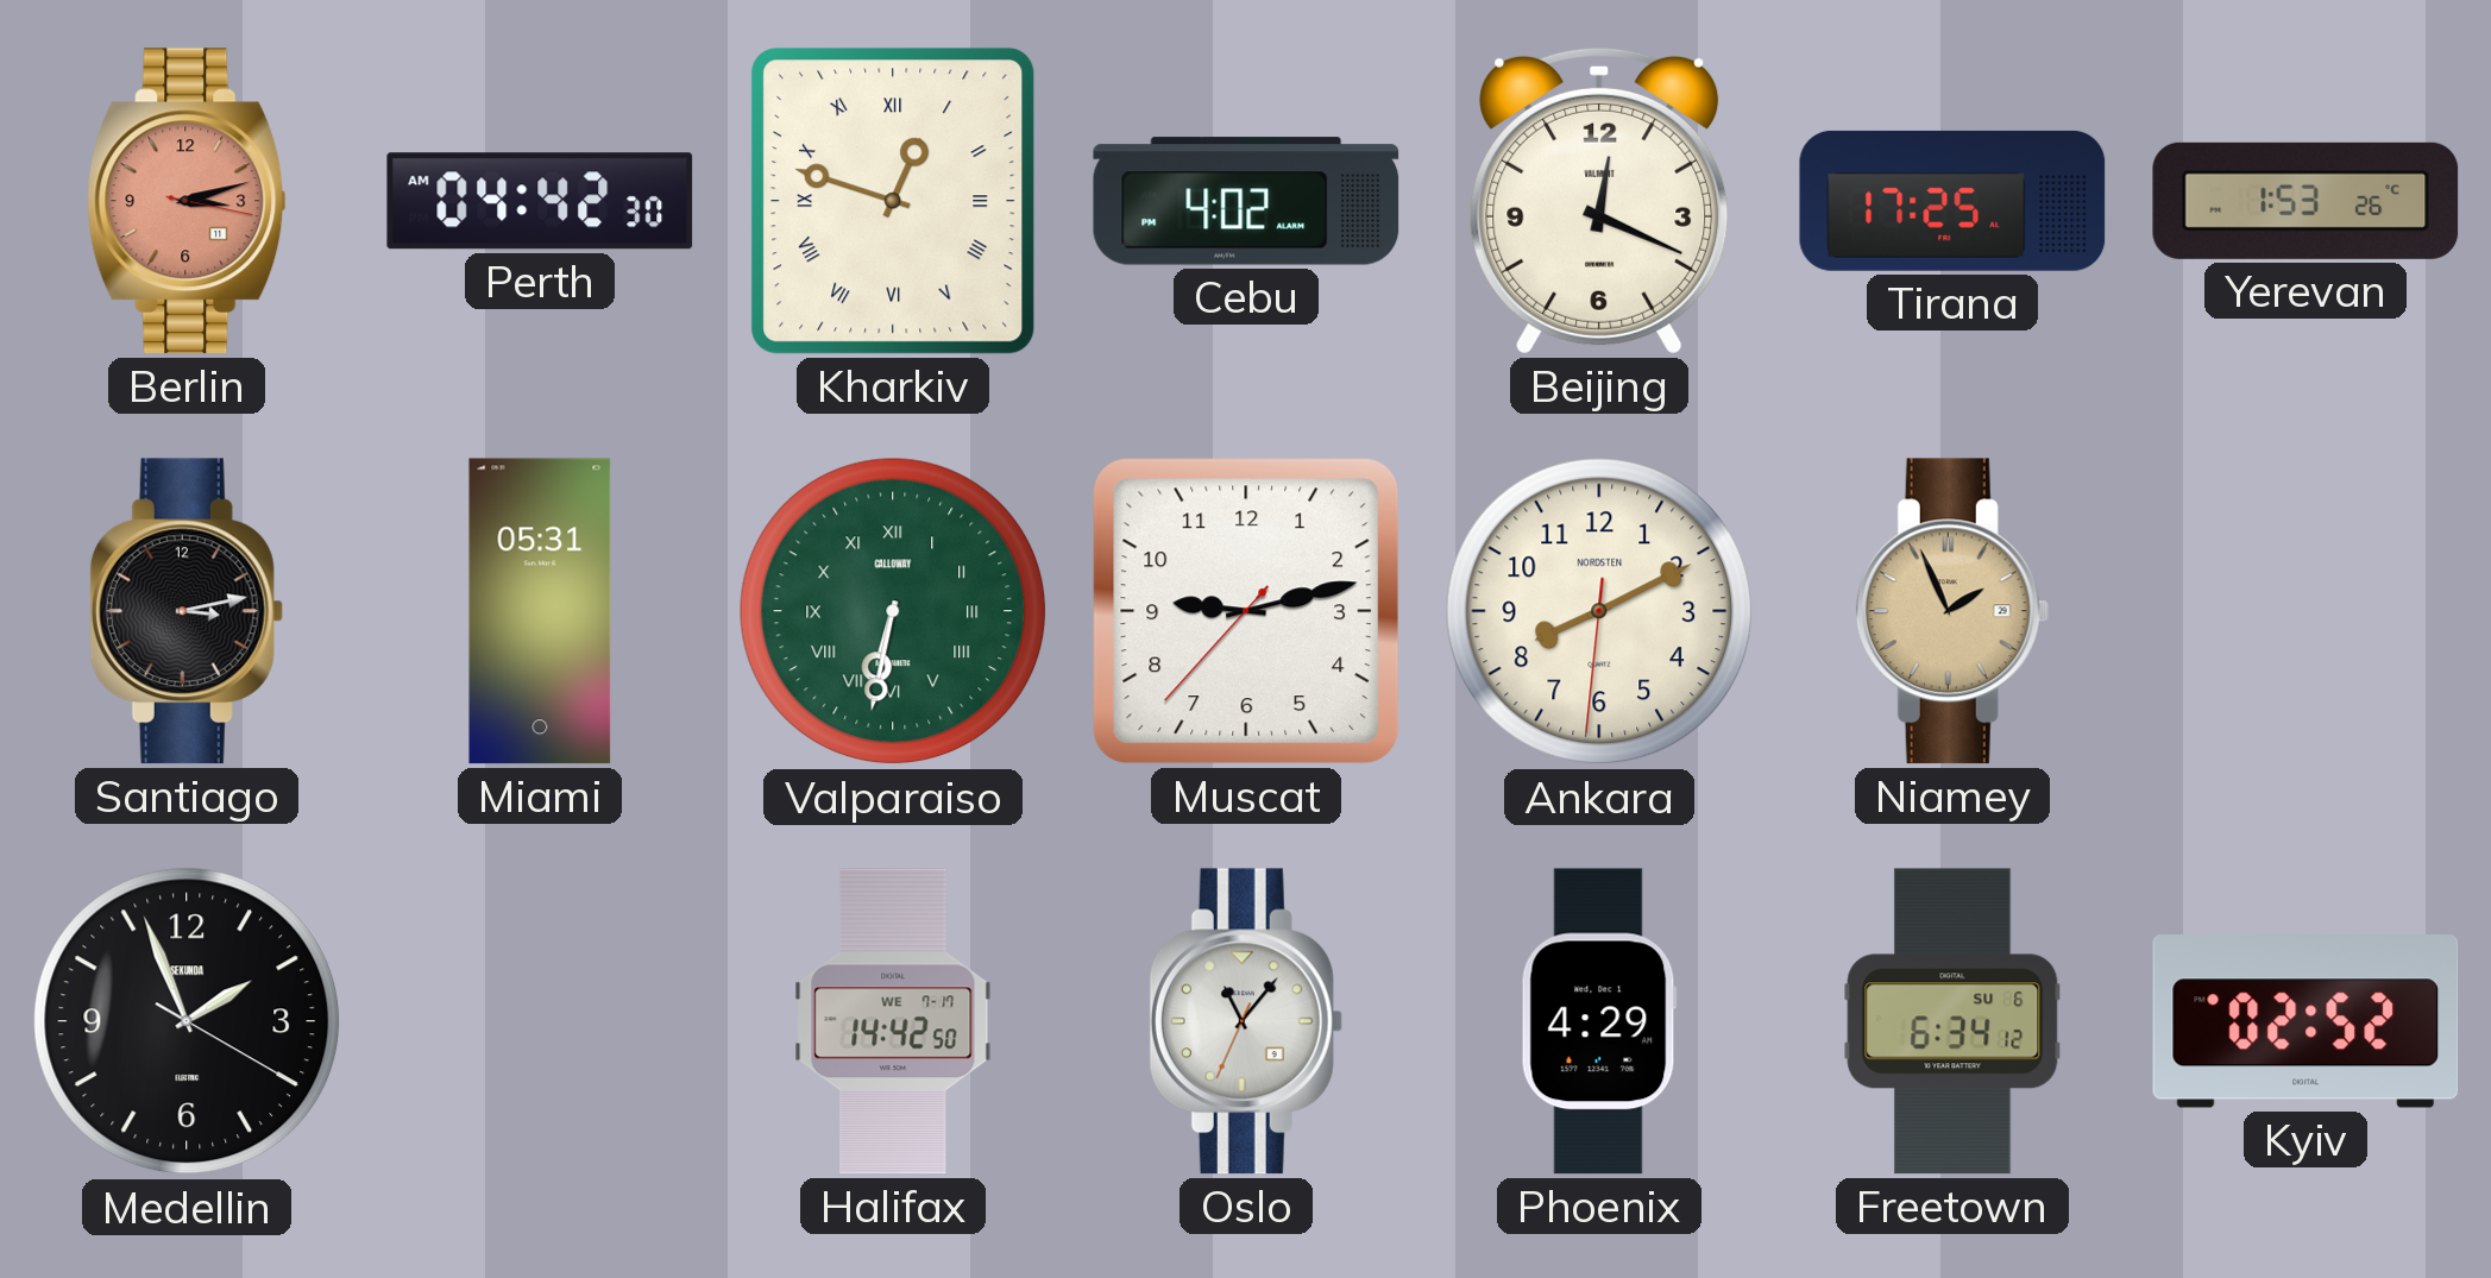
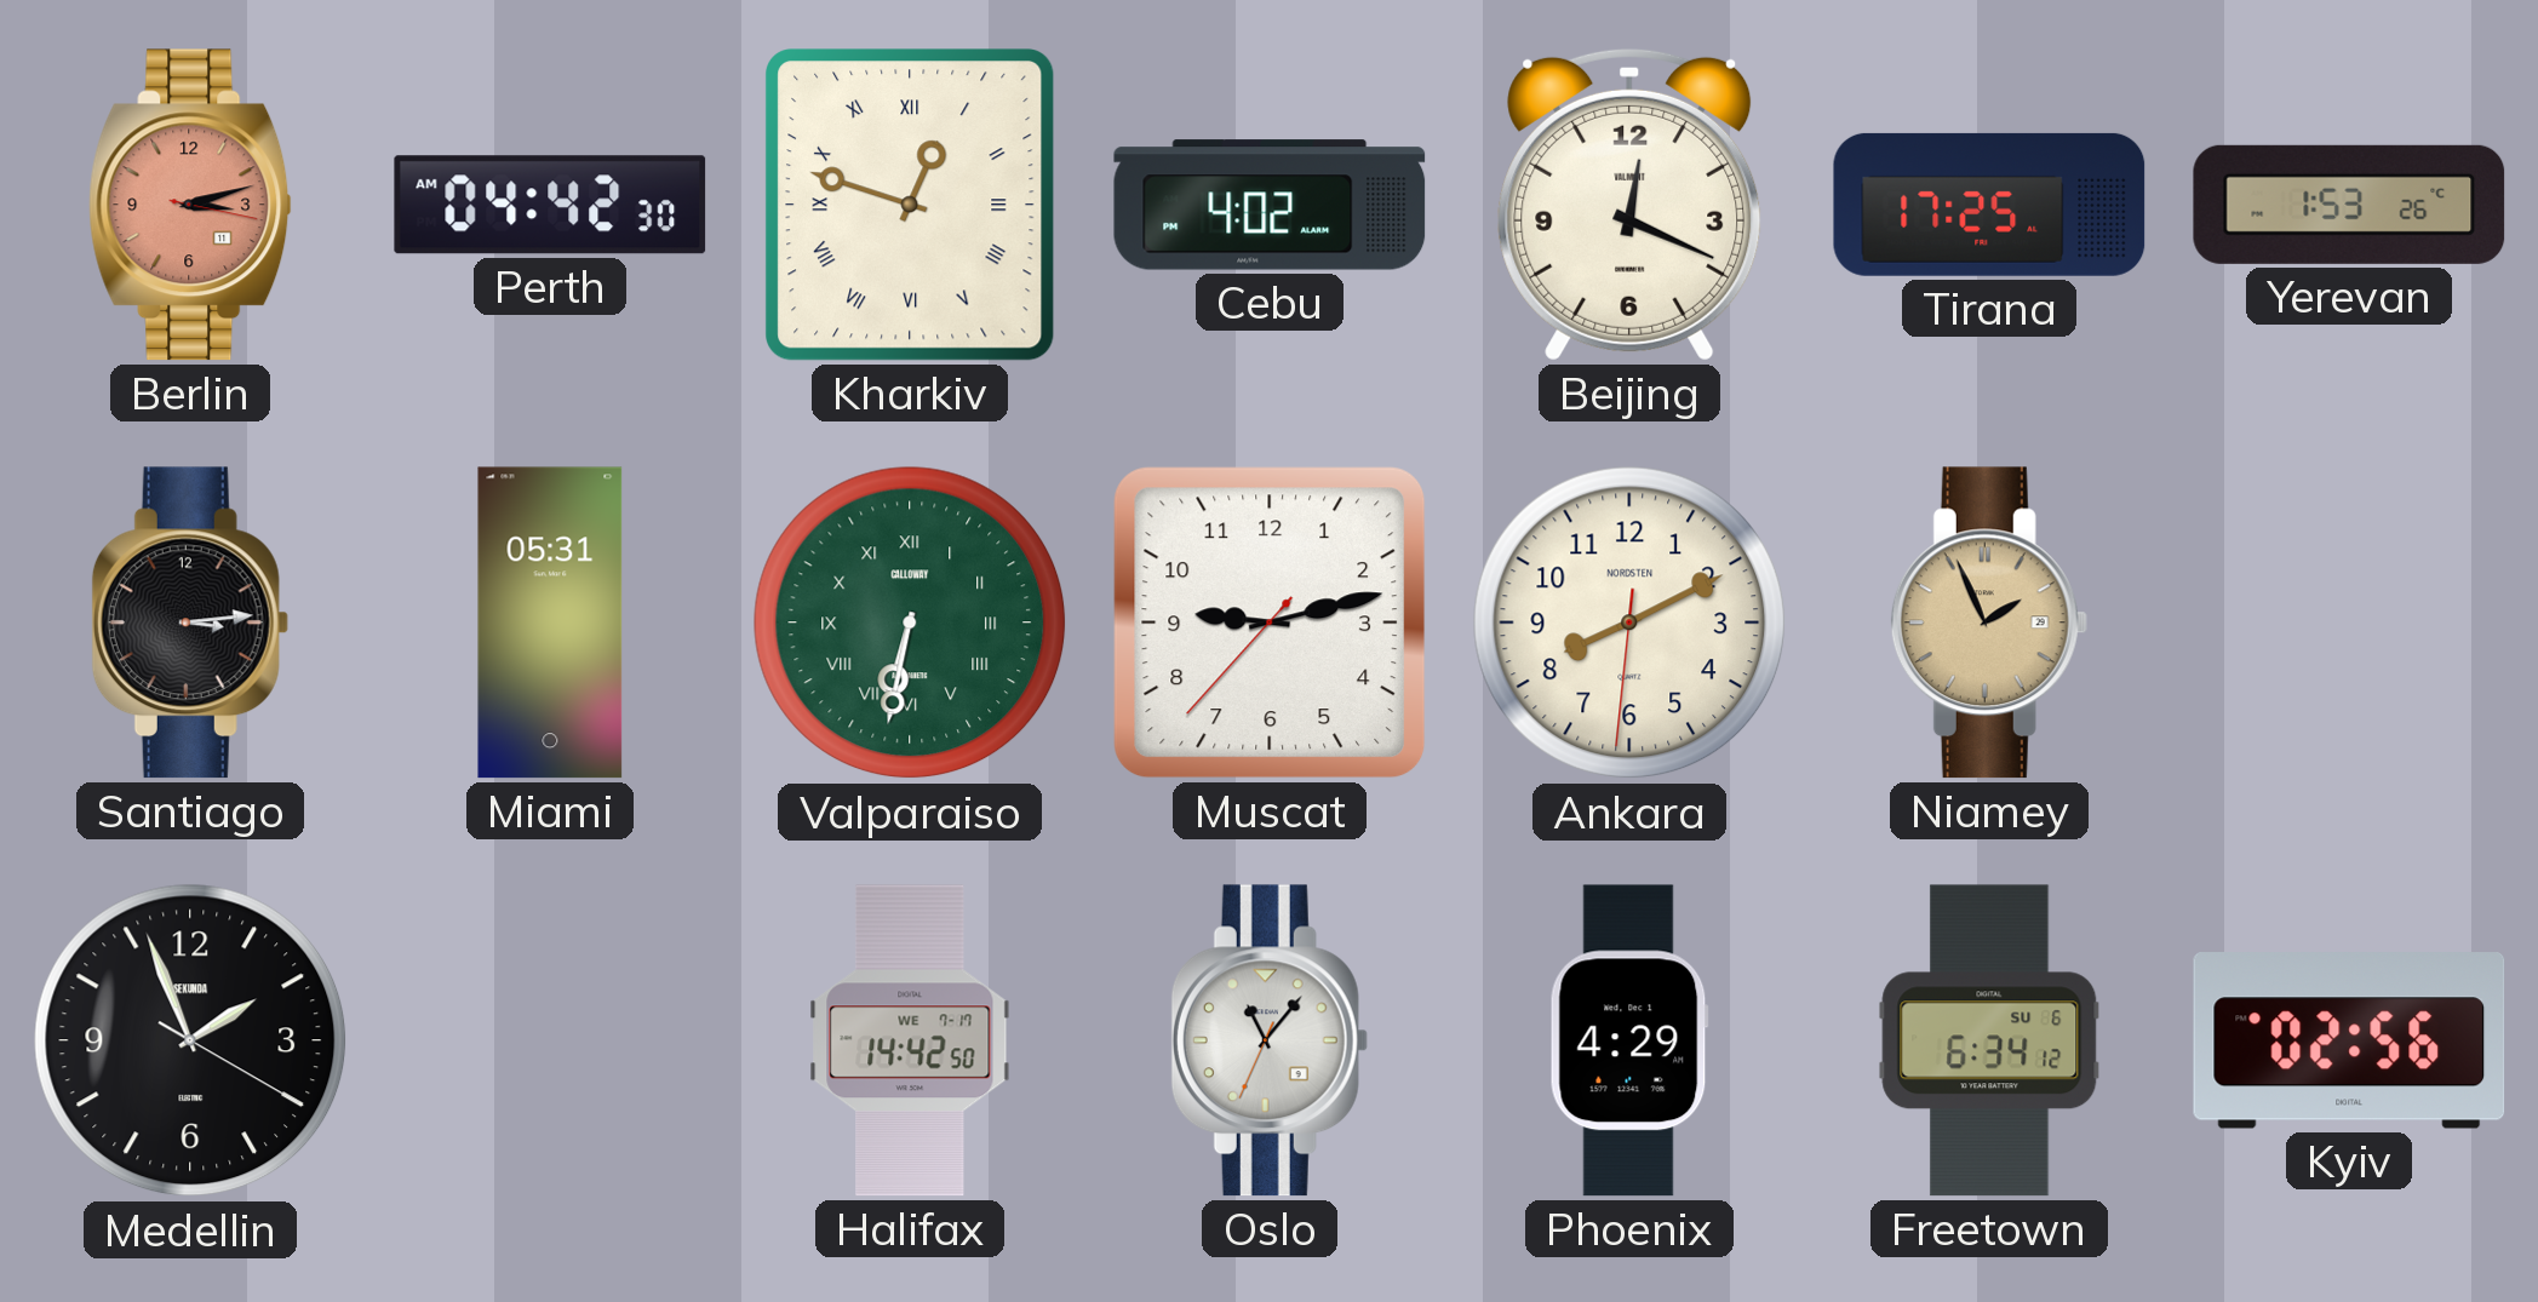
Santiago: 3:13 -> 3:14 (190, 623)
Kyiv: 02:52 -> 02:56 (2349, 1040)
